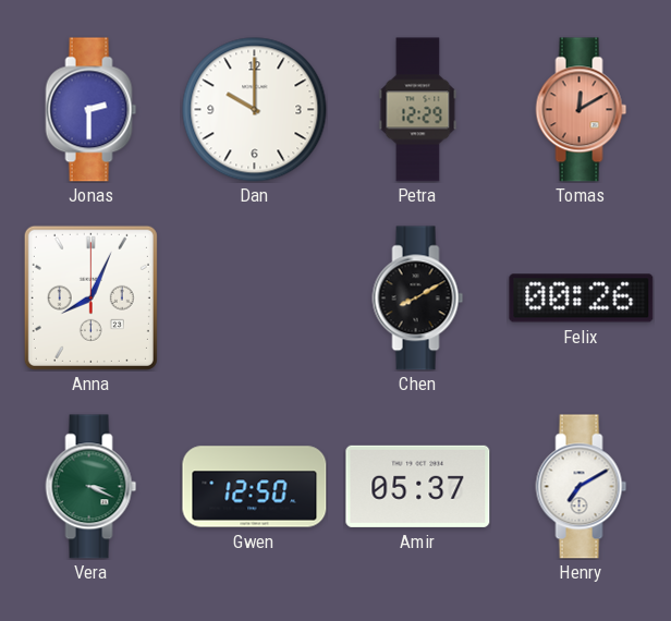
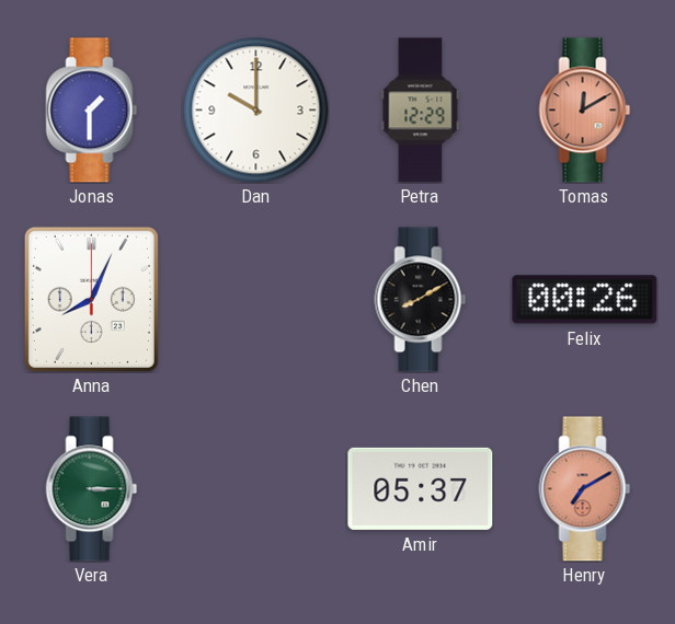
Jonas: 2:30 -> 1:30 (92, 111)
Vera: 3:19 -> 3:15 (92, 489)
Gwen: 12:50 -> none (255, 487)
Henry dial: white -> salmon (585, 489)
